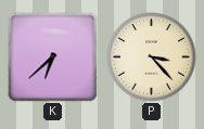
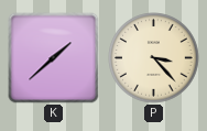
K: 6:38 -> 1:38 (54, 58)
